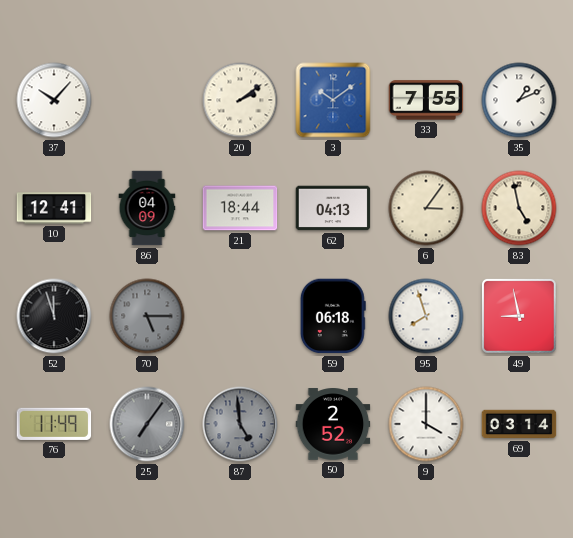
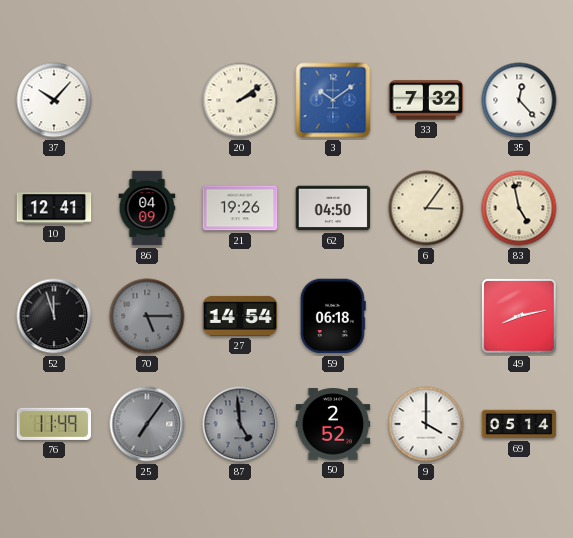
33: 7:55 -> 7:32 (426, 100)
35: 1:11 -> 12:23 (519, 100)
21: 18:44 -> 19:26 (240, 208)
62: 04:13 -> 04:50 (333, 208)
27: none -> 14:54 (240, 316)
95: 7:57 -> none (426, 316)
49: 8:58 -> 8:13 (519, 316)
69: 03:14 -> 05:14 (519, 424)
